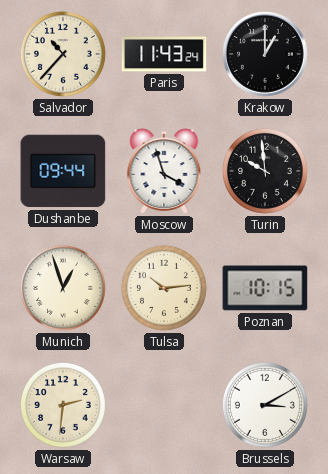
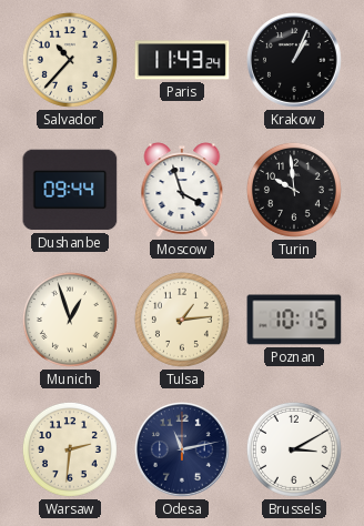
Krakow: 1:00 -> 1:04 (295, 61)
Tulsa: 10:14 -> 1:14 (182, 320)
Odesa: none -> 11:13 (183, 451)
